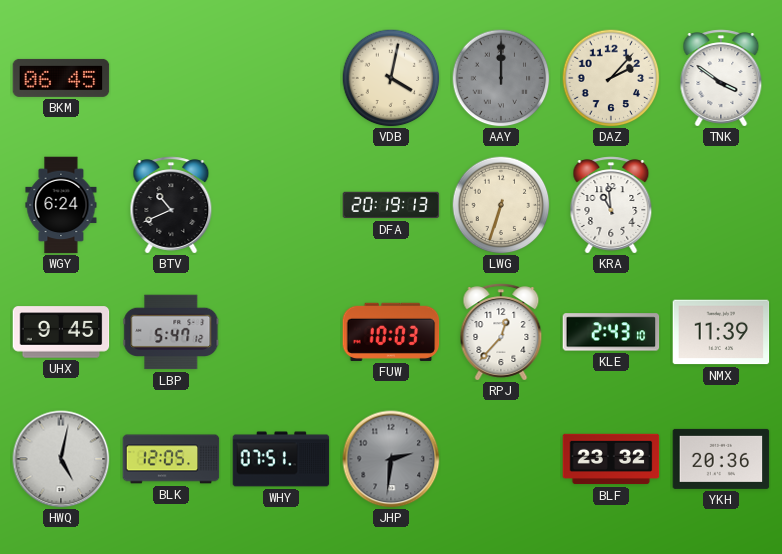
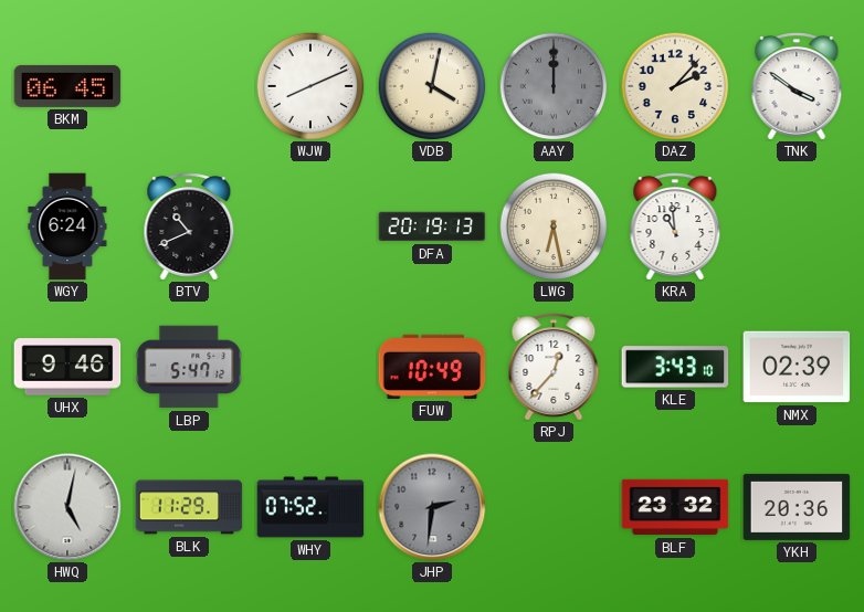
WJW: none -> 8:11 (310, 86)
LWG: 6:33 -> 6:28 (554, 226)
UHX: 9:45 -> 9:46 (67, 367)
FUW: 10:03 -> 10:49 (432, 367)
KLE: 2:43 -> 3:43 (675, 367)
NMX: 11:39 -> 02:39 (797, 367)
BLK: 12:05 -> 11:29 (189, 507)
WHY: 07:51 -> 07:52 (310, 507)
